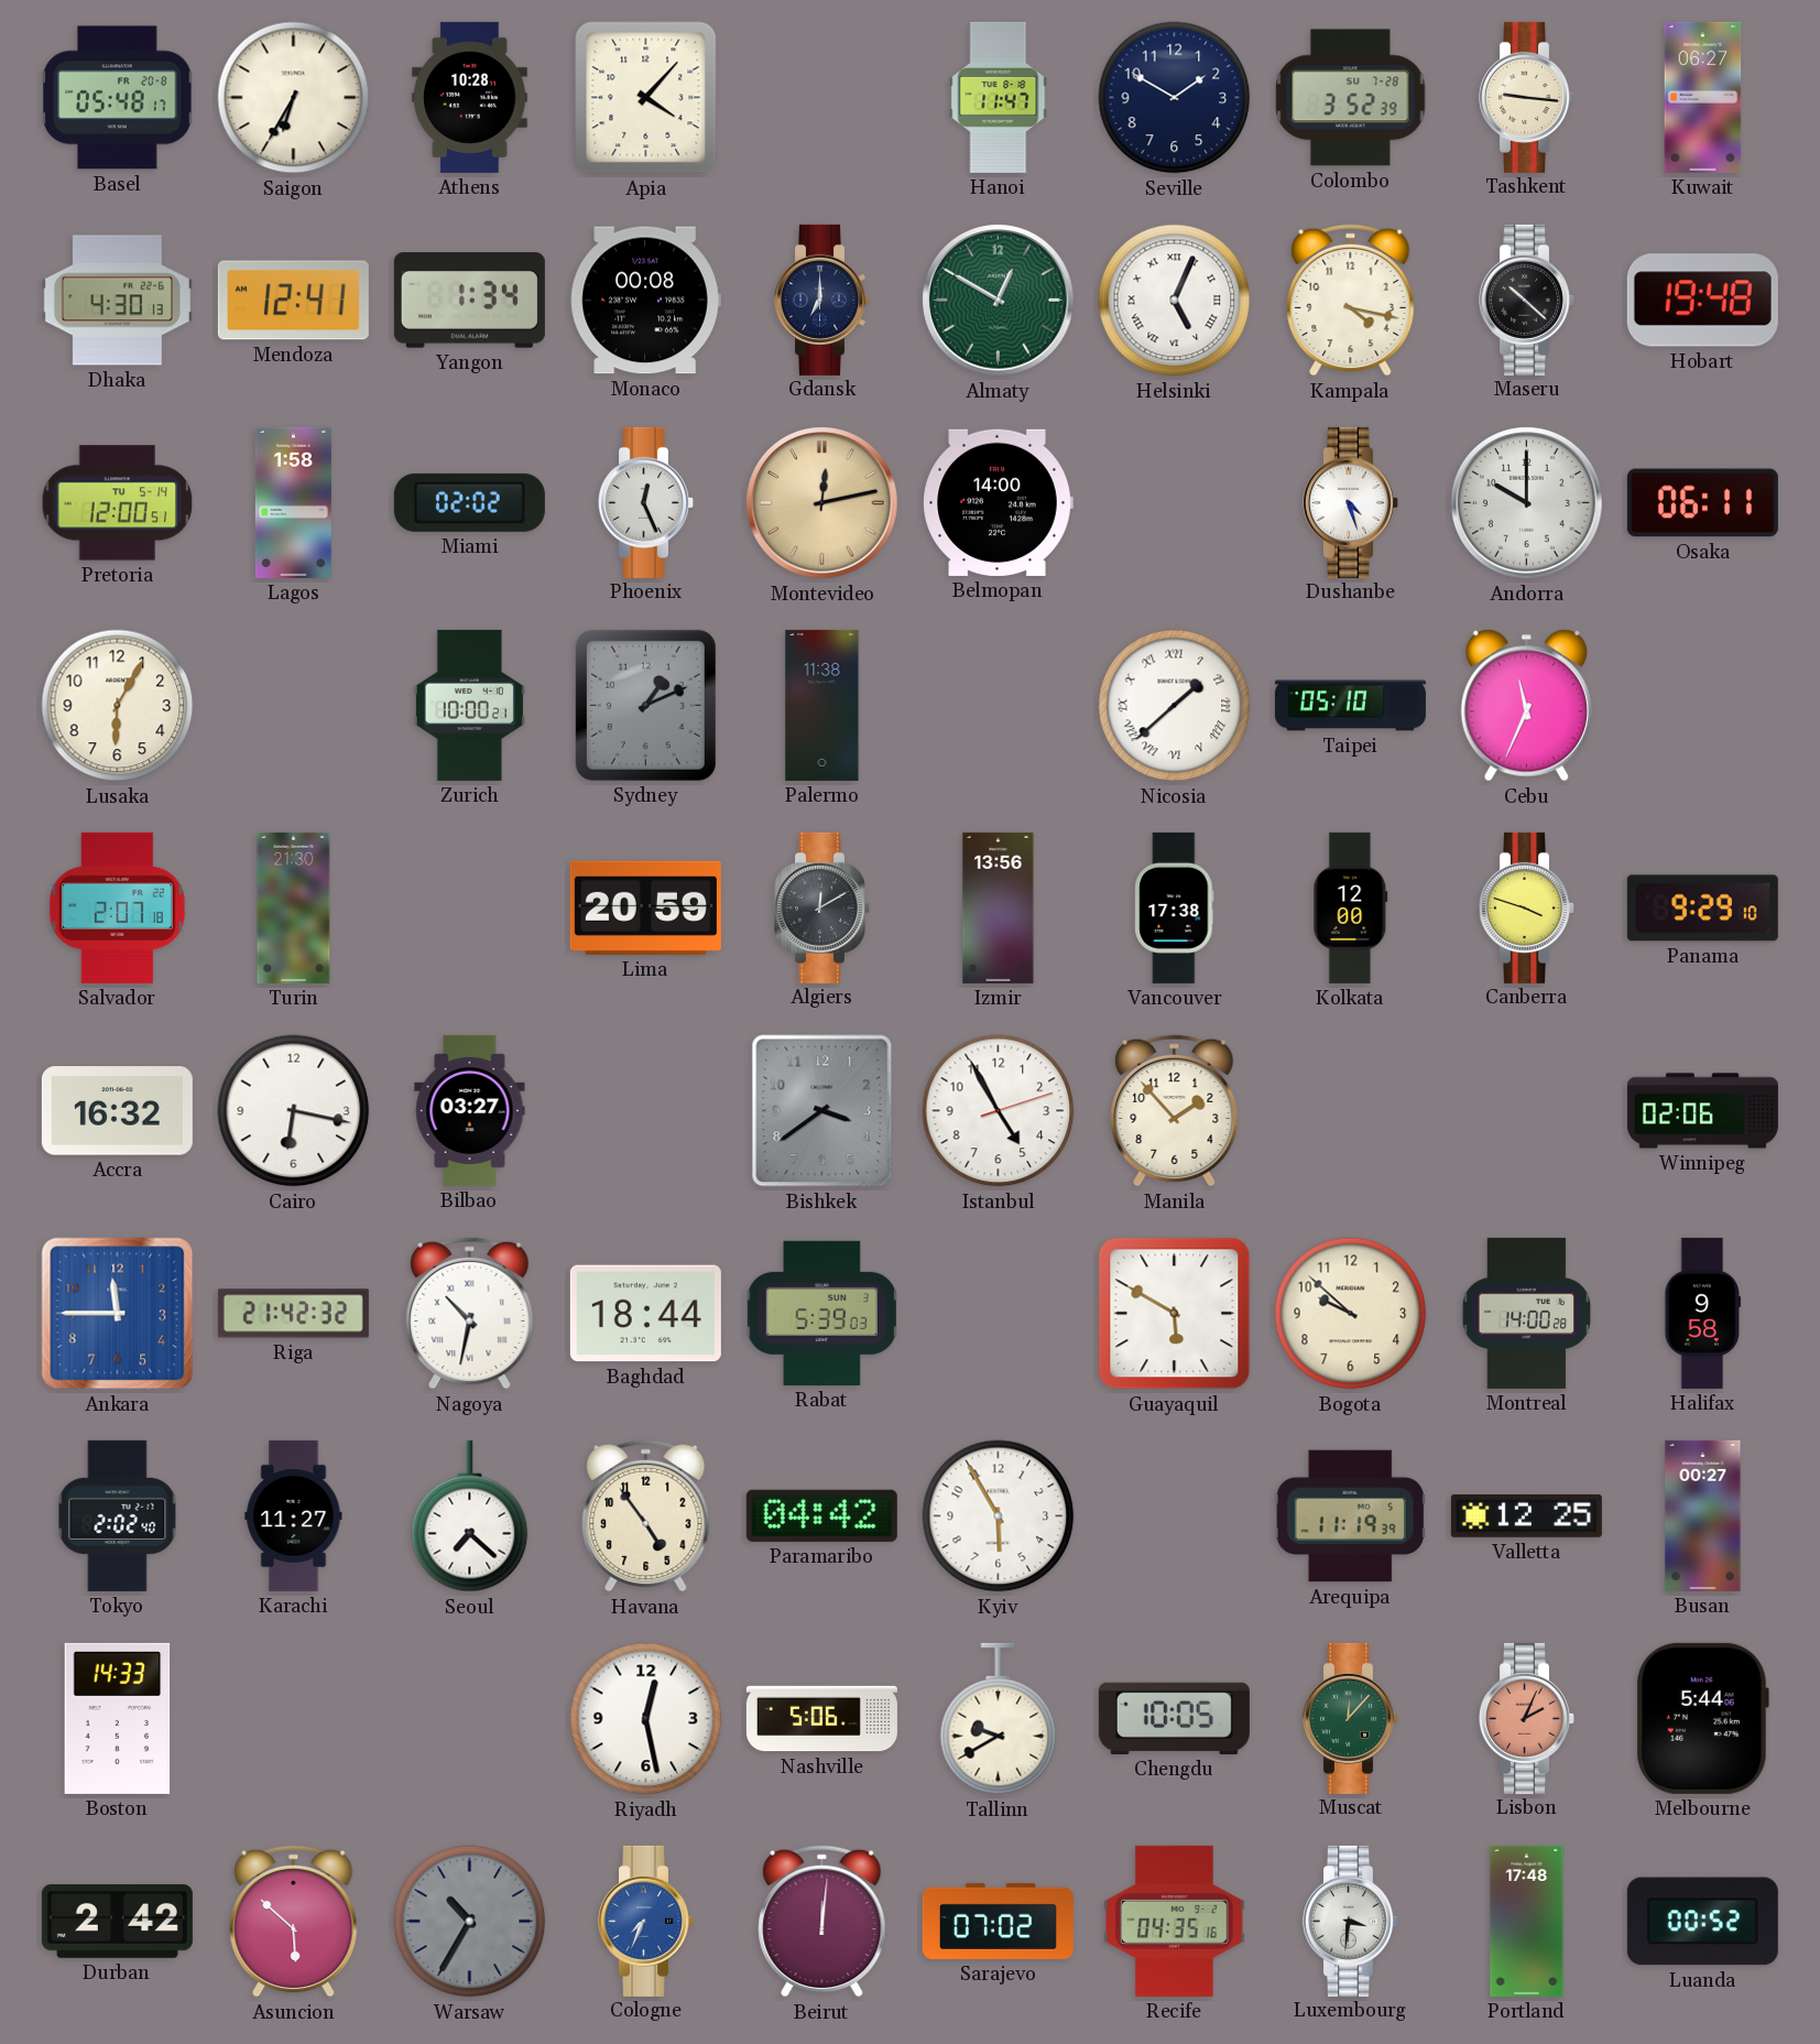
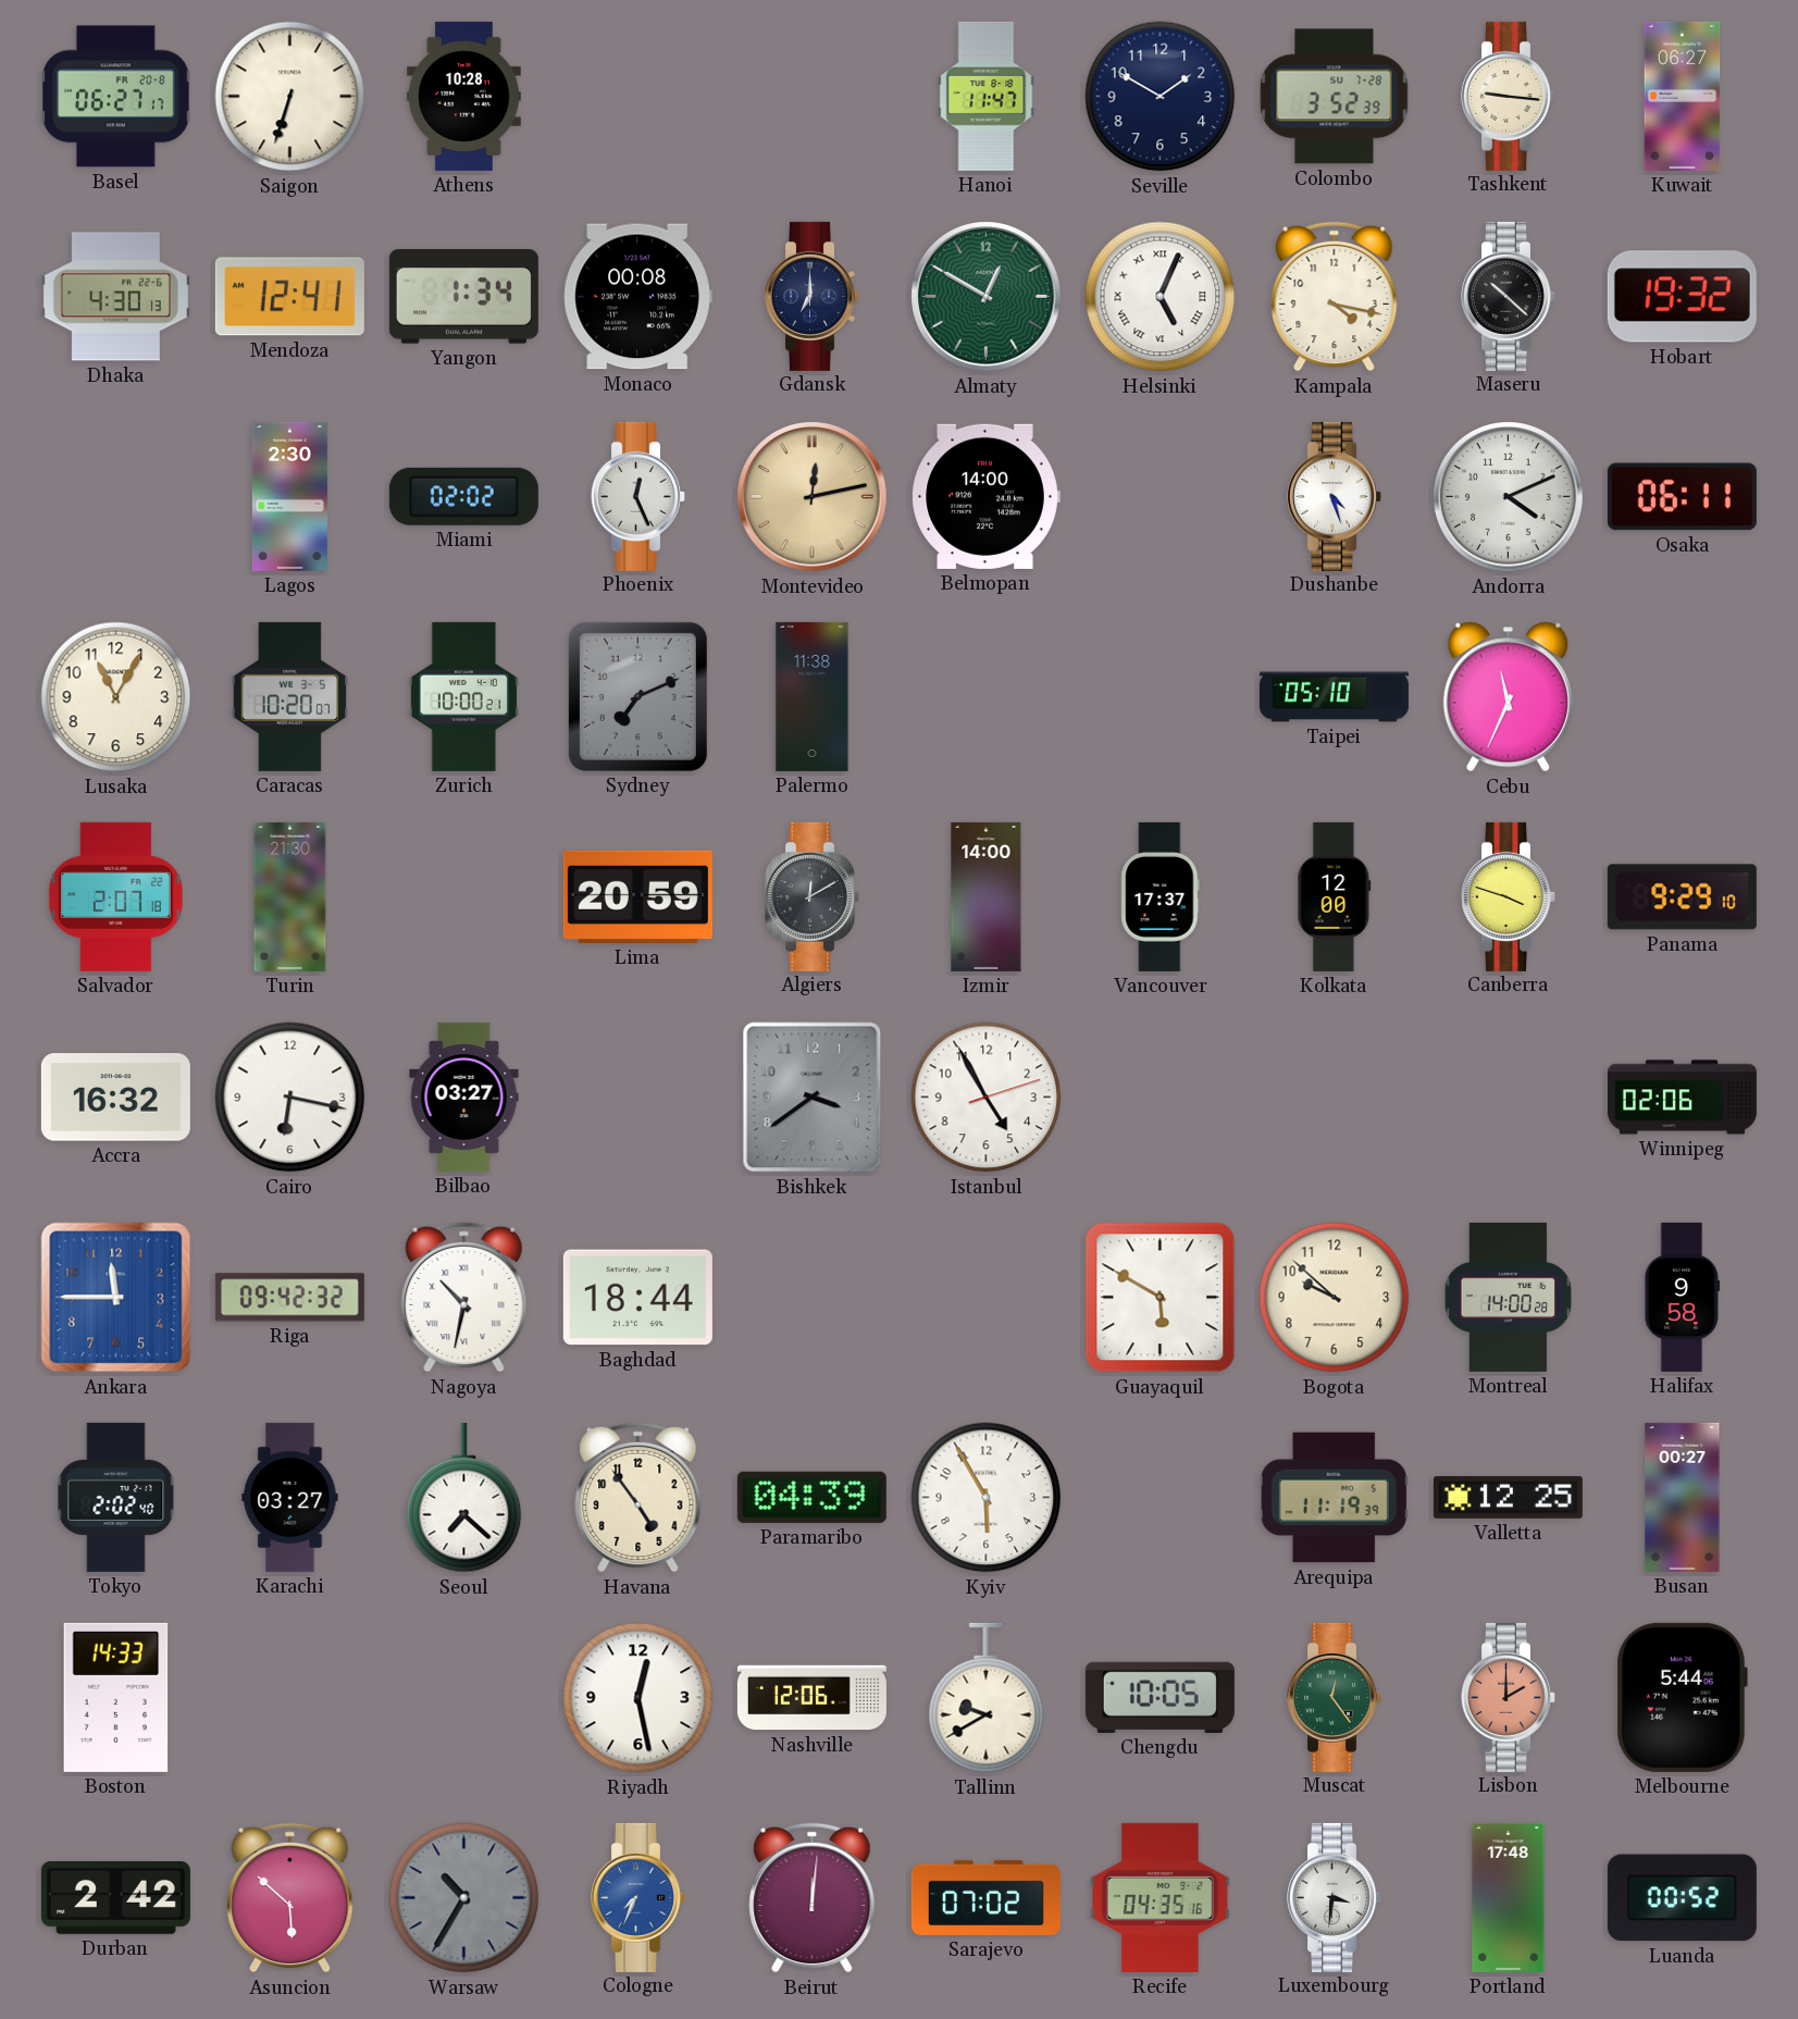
Basel: 05:48 -> 06:27 (116, 97)
Saigon: 6:35 -> 6:33 (290, 97)
Apia: 4:07 -> none (646, 98)
Hobart: 19:48 -> 19:32 (1682, 297)
Pretoria: 12:00 -> none (118, 503)
Lagos: 1:58 -> 2:30 (289, 496)
Andorra: 10:00 -> 4:11 (1509, 497)
Lusaka: 6:05 -> 11:05 (116, 697)
Caracas: none -> 10:20 (290, 696)
Sydney: 1:11 -> 7:11 (637, 696)
Nicosia: 1:38 -> none (1175, 706)
Izmir: 13:56 -> 14:00 (987, 896)
Vancouver: 17:38 -> 17:37 (1161, 896)
Manila: 1:53 -> none (1175, 1111)
Riga: 21:42 -> 09:42 (289, 1298)
Rabat: 5:39 -> none (821, 1313)
Karachi: 11:27 -> 03:27 (290, 1497)
Paramaribo: 04:42 -> 04:39 (811, 1497)
Nashville: 5:06 -> 12:06 (811, 1698)
Muscat: 12:07 -> 12:24 (1335, 1697)
Lisbon: 2:04 -> 2:00 (1509, 1697)
